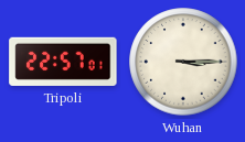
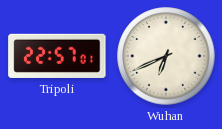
Wuhan: 3:15 -> 6:41 (166, 56)
